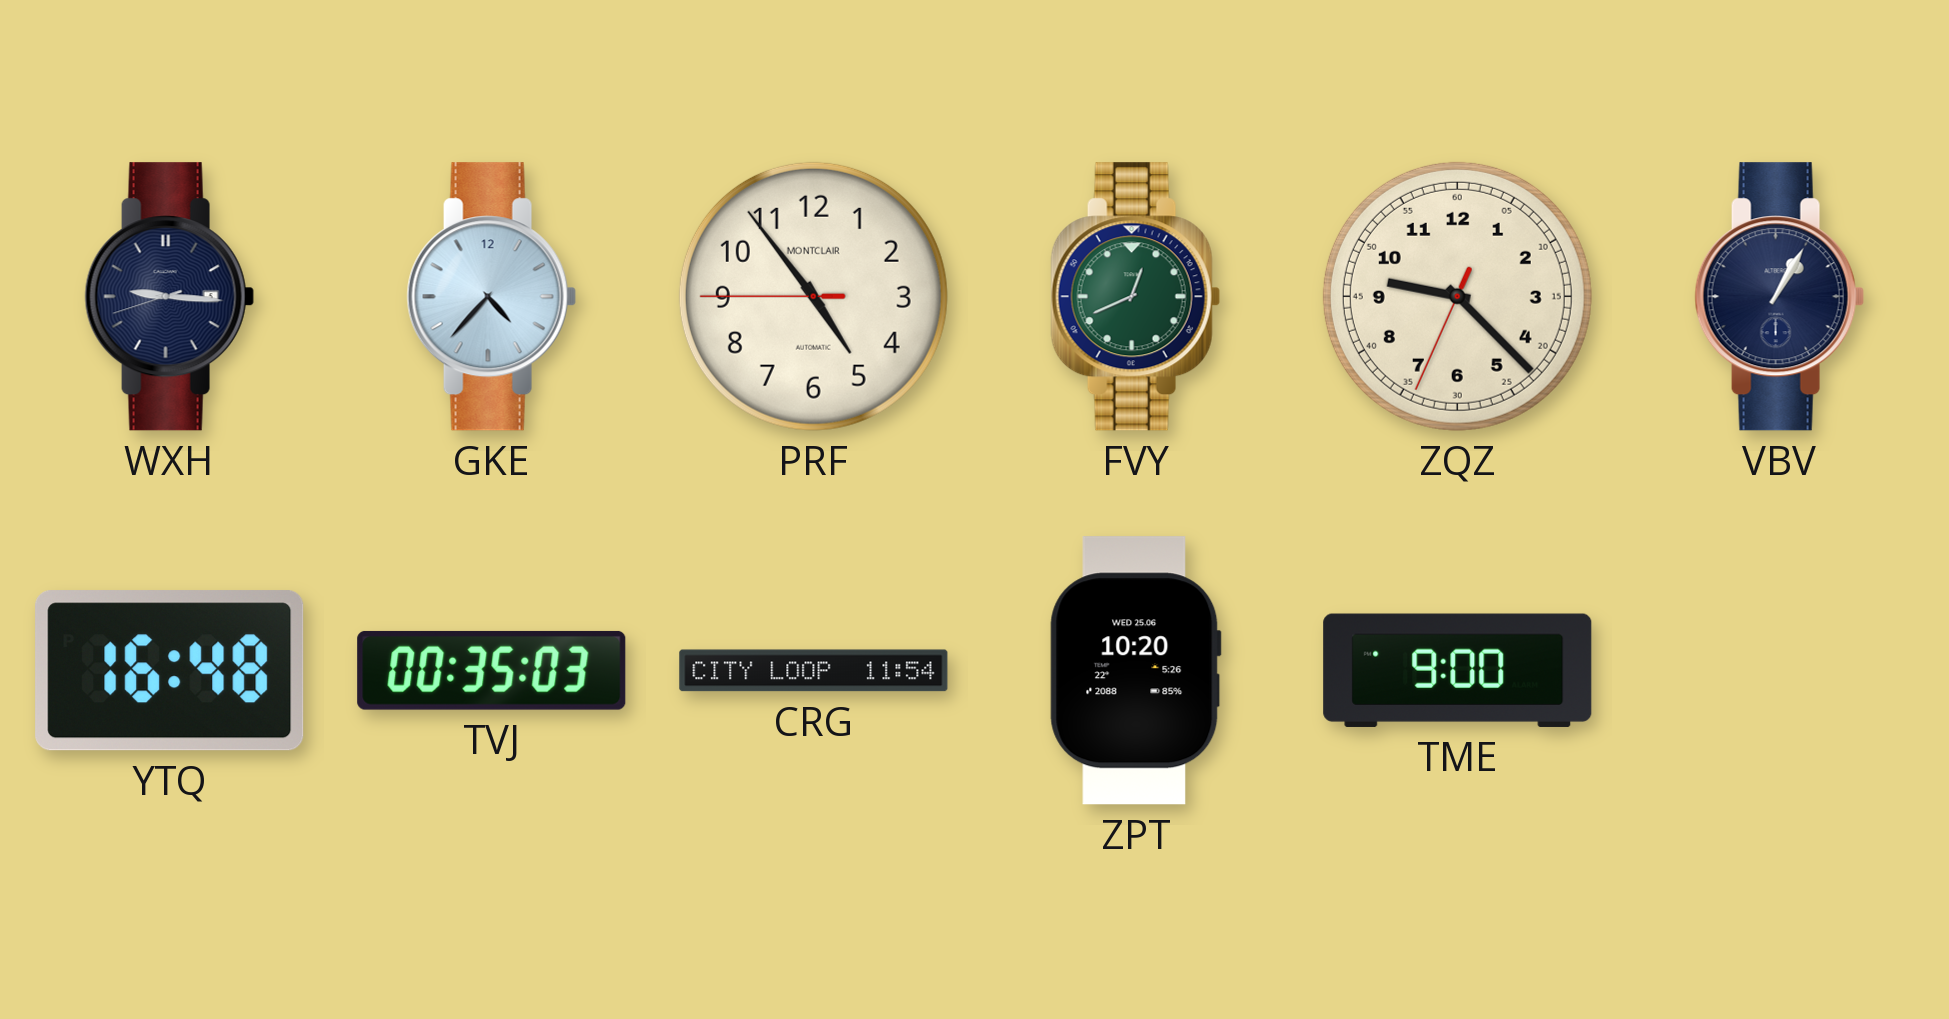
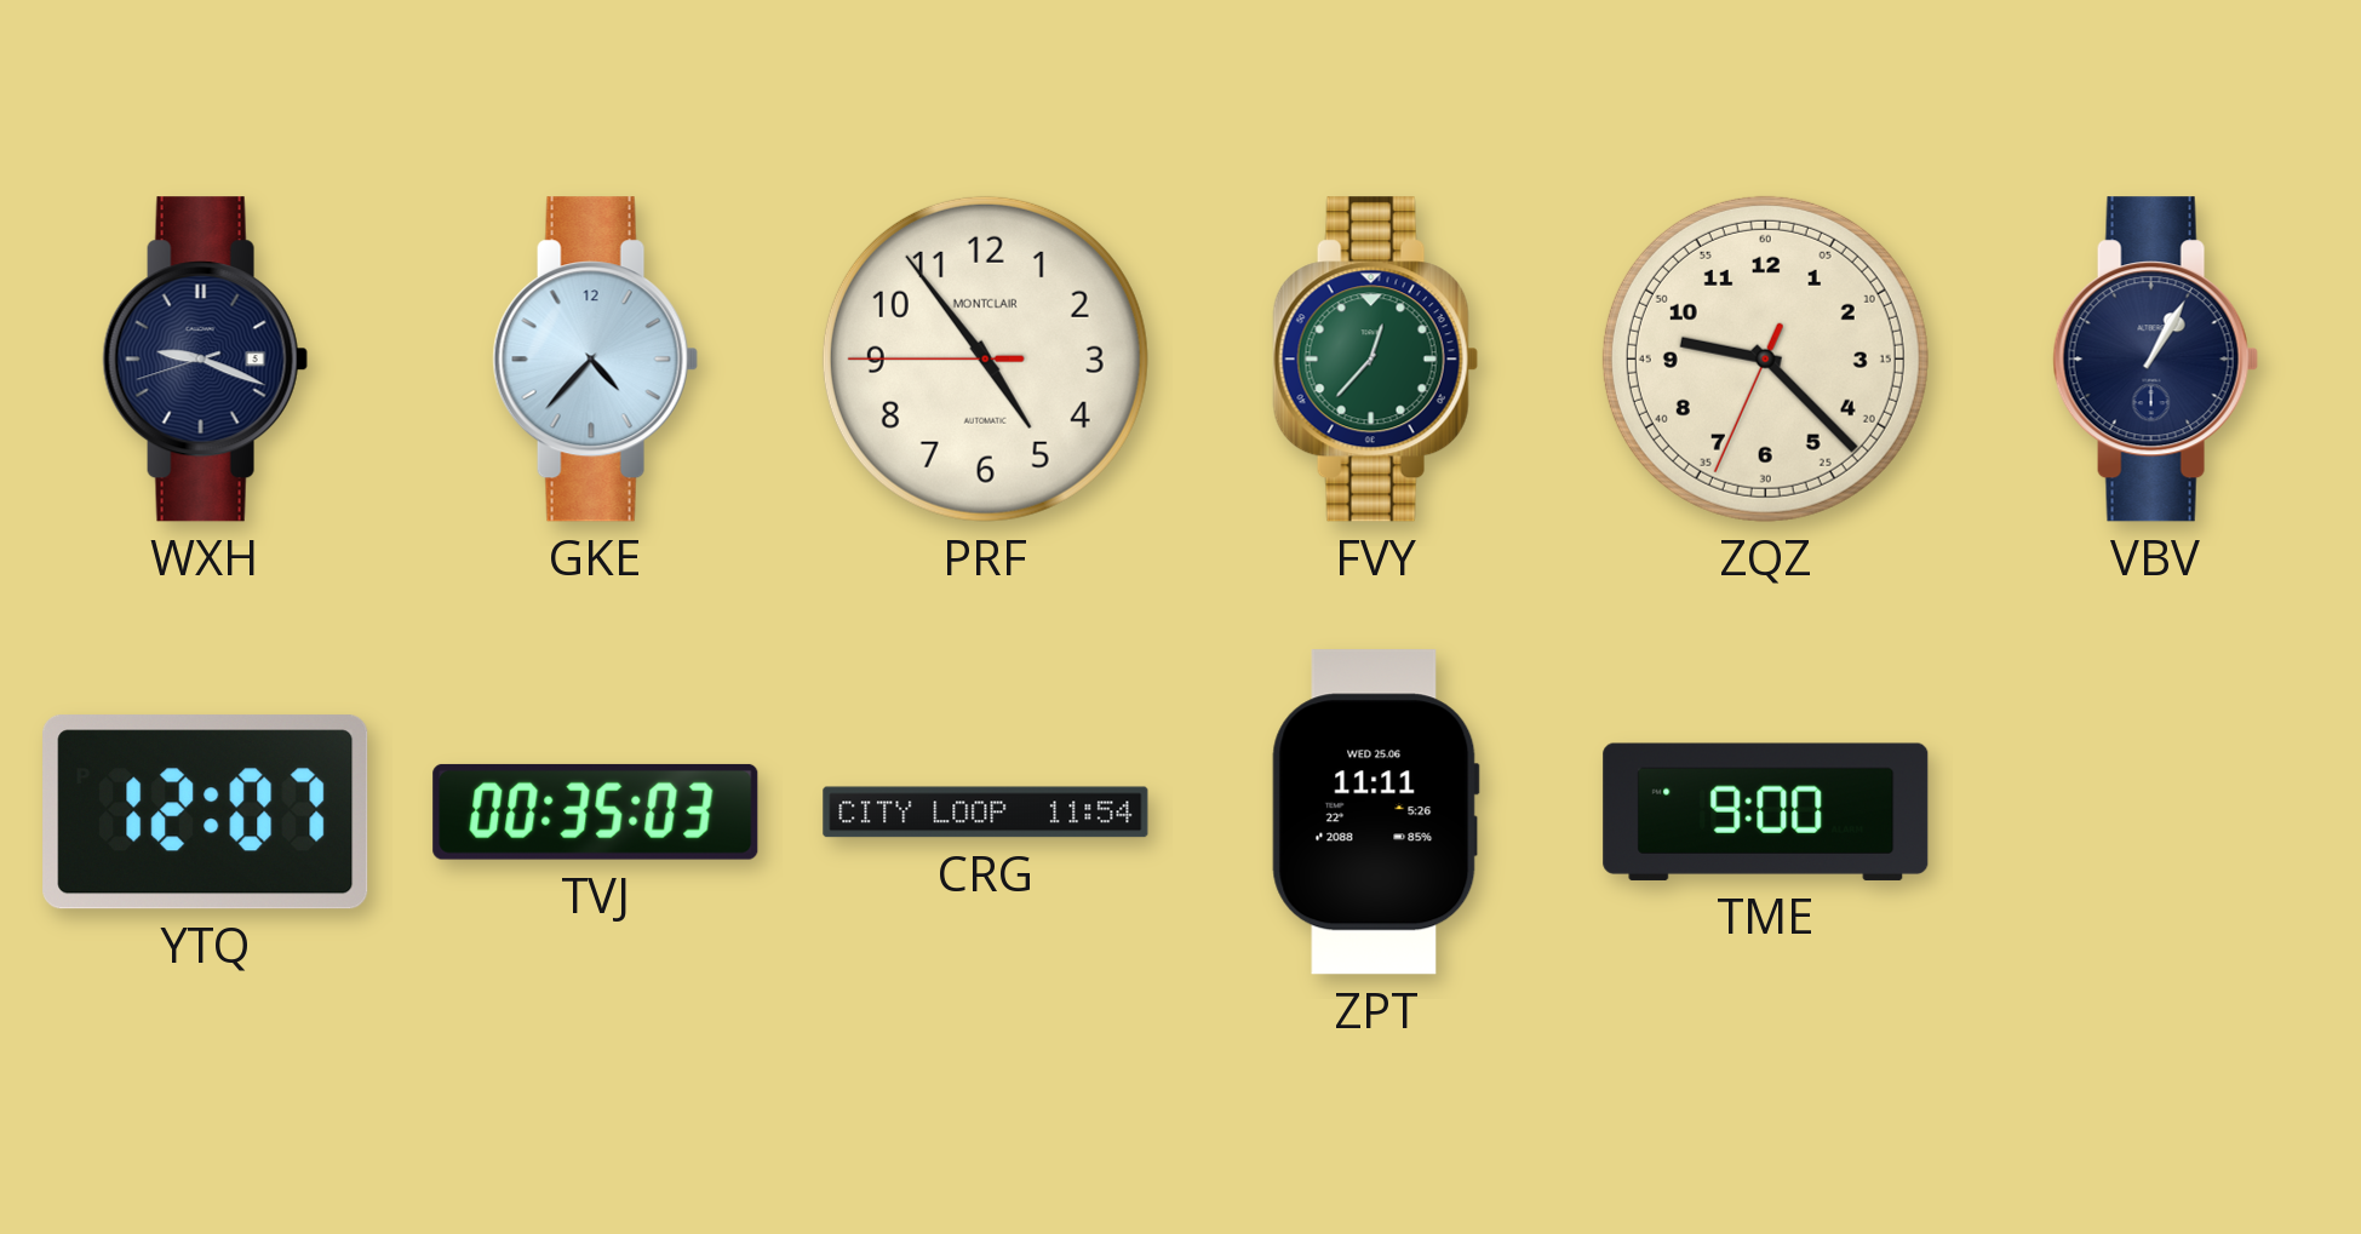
WXH: 9:15 -> 9:18 (205, 360)
FVY: 12:41 -> 12:37 (1375, 360)
YTQ: 16:48 -> 12:07 (206, 813)
ZPT: 10:20 -> 11:11 (1375, 813)
